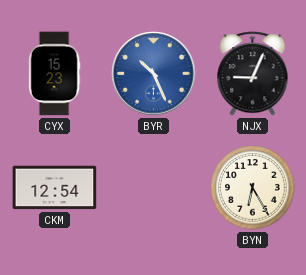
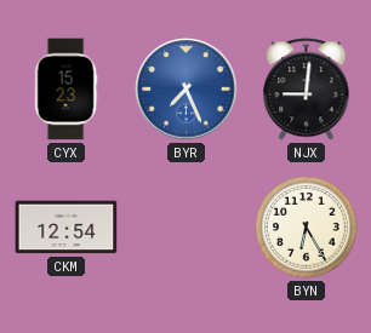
BYR: 10:26 -> 7:26 (187, 90)
NJX: 9:04 -> 9:01 (307, 90)
